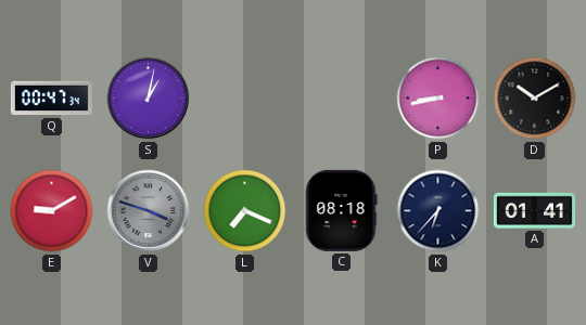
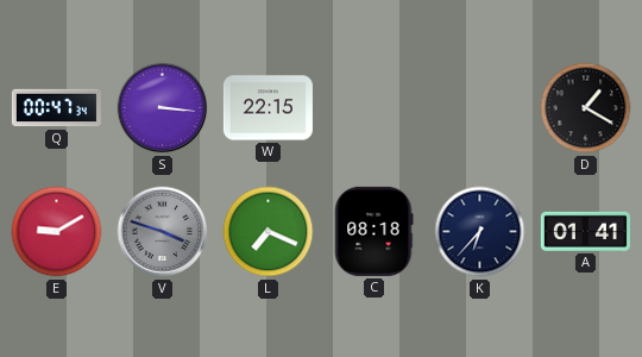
S: 1:02 -> 3:16 (163, 108)
W: none -> 22:15 (267, 108)
P: 8:43 -> none (438, 99)
D: 10:10 -> 1:20 (586, 108)
